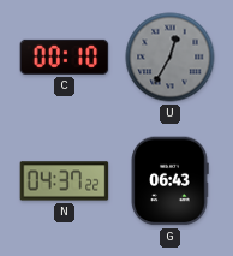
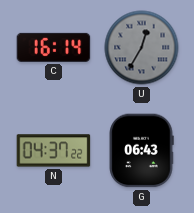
C: 00:10 -> 16:14 (54, 47)
